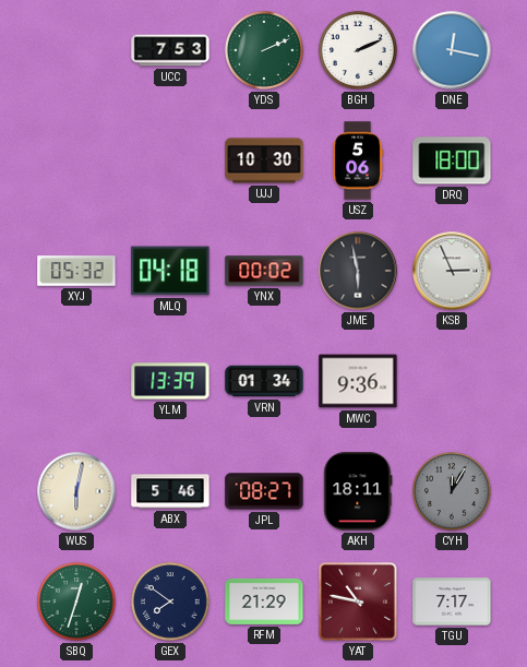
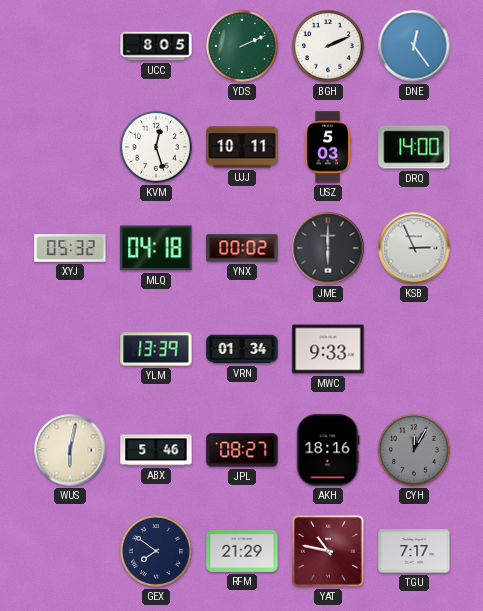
UCC: 7:53 -> 8:05 (156, 46)
DNE: 12:17 -> 12:24 (414, 46)
KVM: none -> 12:27 (156, 147)
UJJ: 10:30 -> 10:11 (242, 147)
USZ: 5:06 -> 5:03 (328, 147)
DRQ: 18:00 -> 14:00 (414, 147)
JME: 5:58 -> 6:00 (328, 248)
MWC: 9:36 -> 9:33 (328, 349)
AKH: 18:11 -> 18:16 (328, 450)
SBQ: 12:33 -> none (76, 602)
